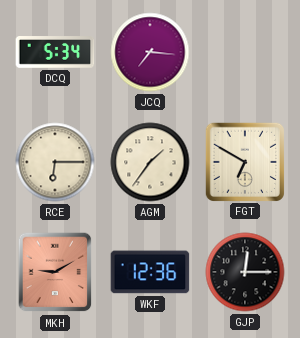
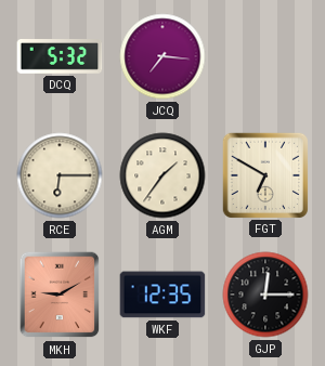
DCQ: 5:34 -> 5:32 (60, 57)
WKF: 12:36 -> 12:35 (162, 295)
